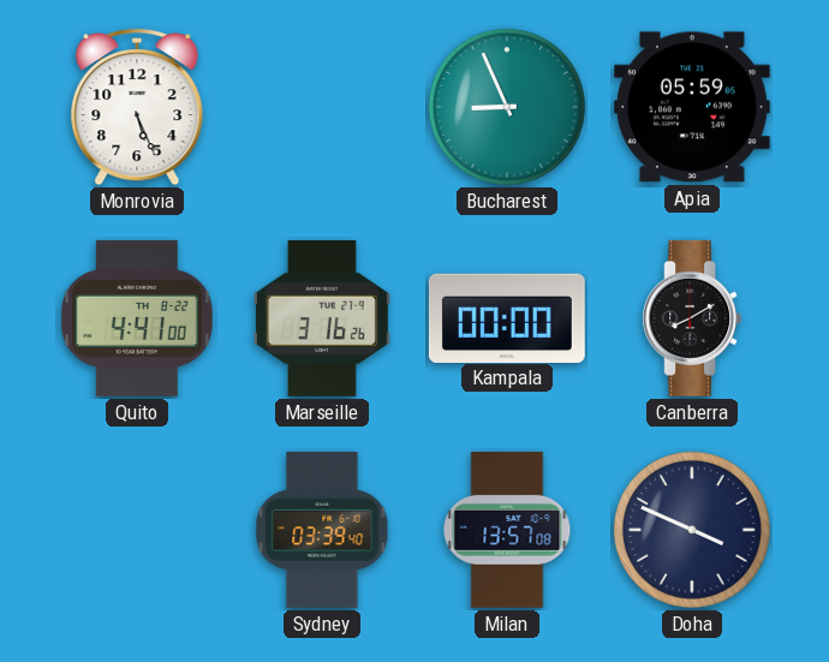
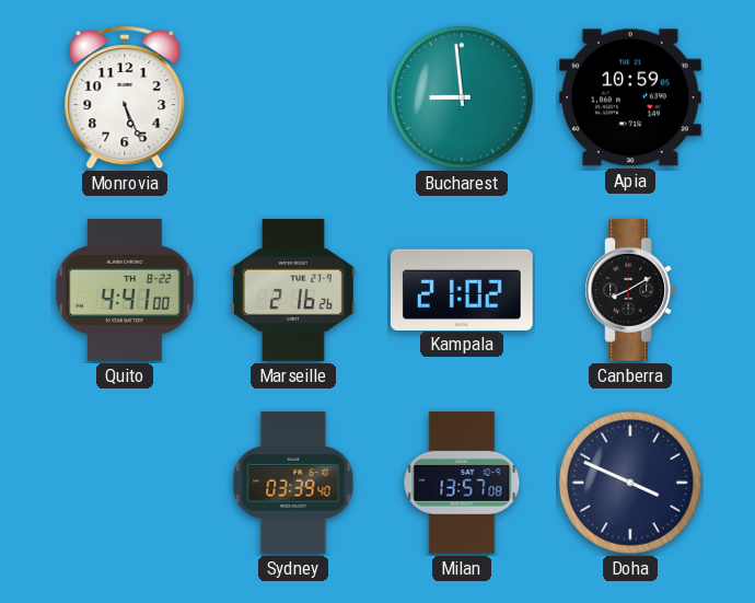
Bucharest: 8:56 -> 8:59 (462, 97)
Apia: 05:59 -> 10:59 (630, 97)
Marseille: 3:16 -> 2:16 (293, 290)
Kampala: 00:00 -> 21:02 (462, 289)
